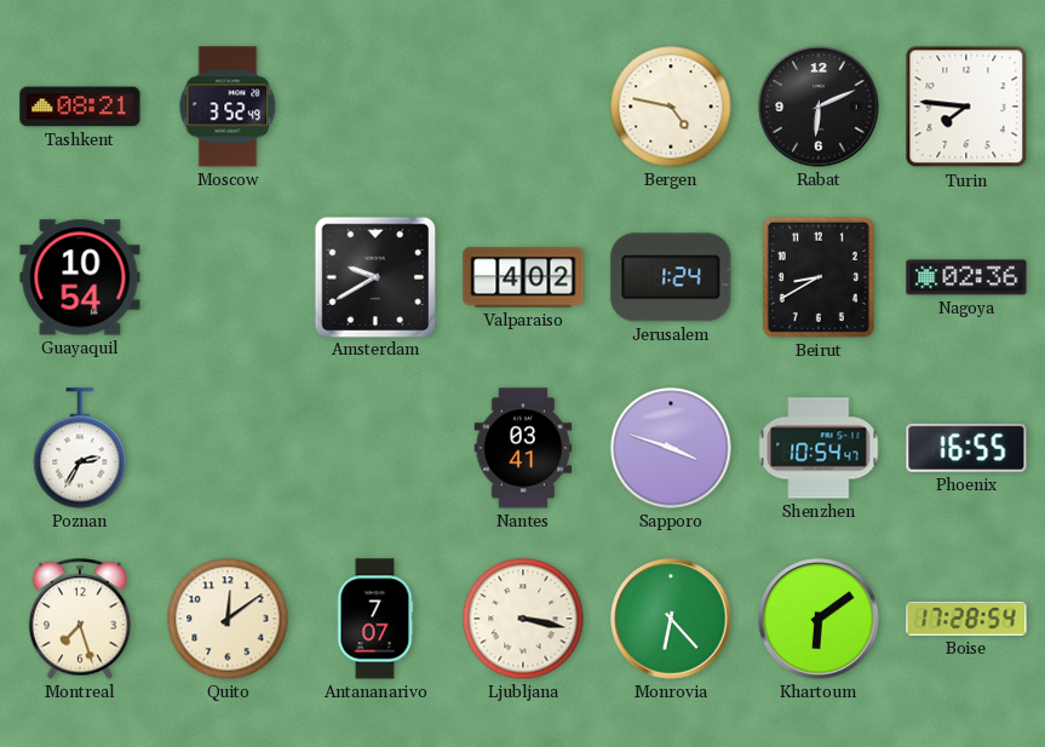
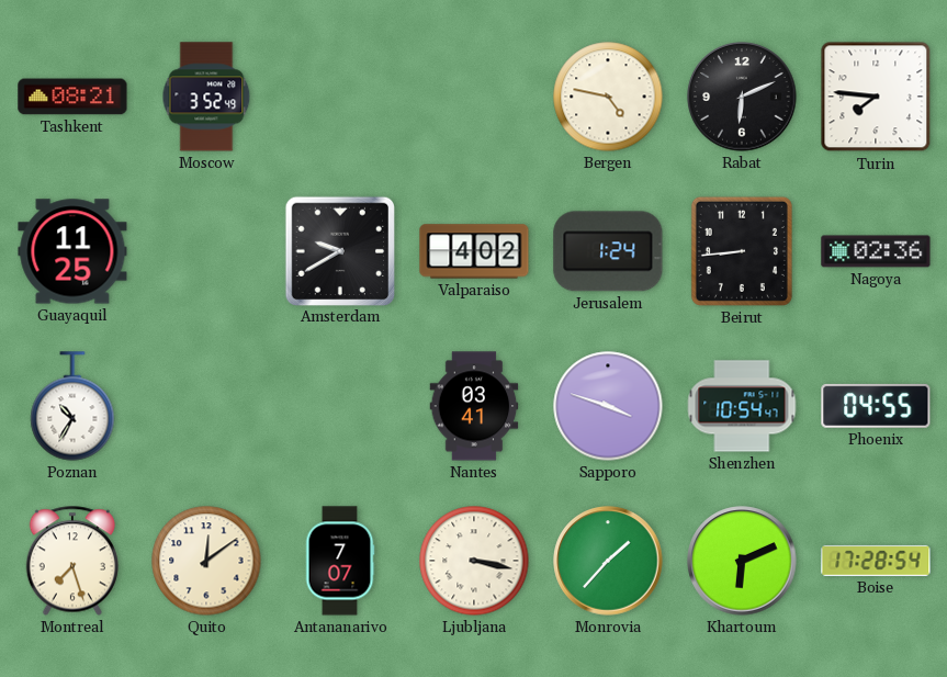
Guayaquil: 10:54 -> 11:25 (72, 251)
Beirut: 8:40 -> 8:44 (742, 251)
Poznan: 2:35 -> 10:35 (72, 406)
Phoenix: 16:55 -> 04:55 (876, 406)
Monrovia: 6:23 -> 1:37 (608, 561)
Khartoum: 6:09 -> 6:11 (742, 561)
